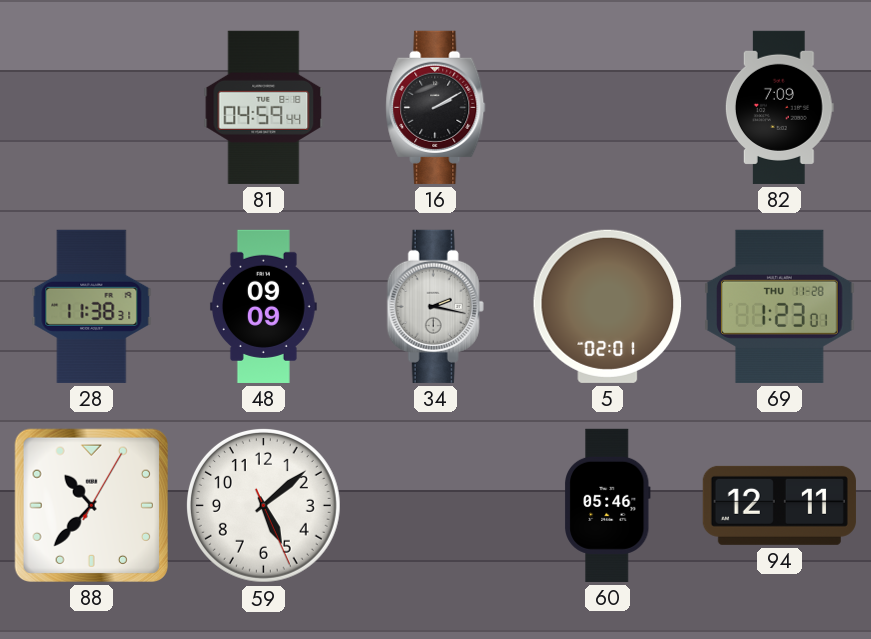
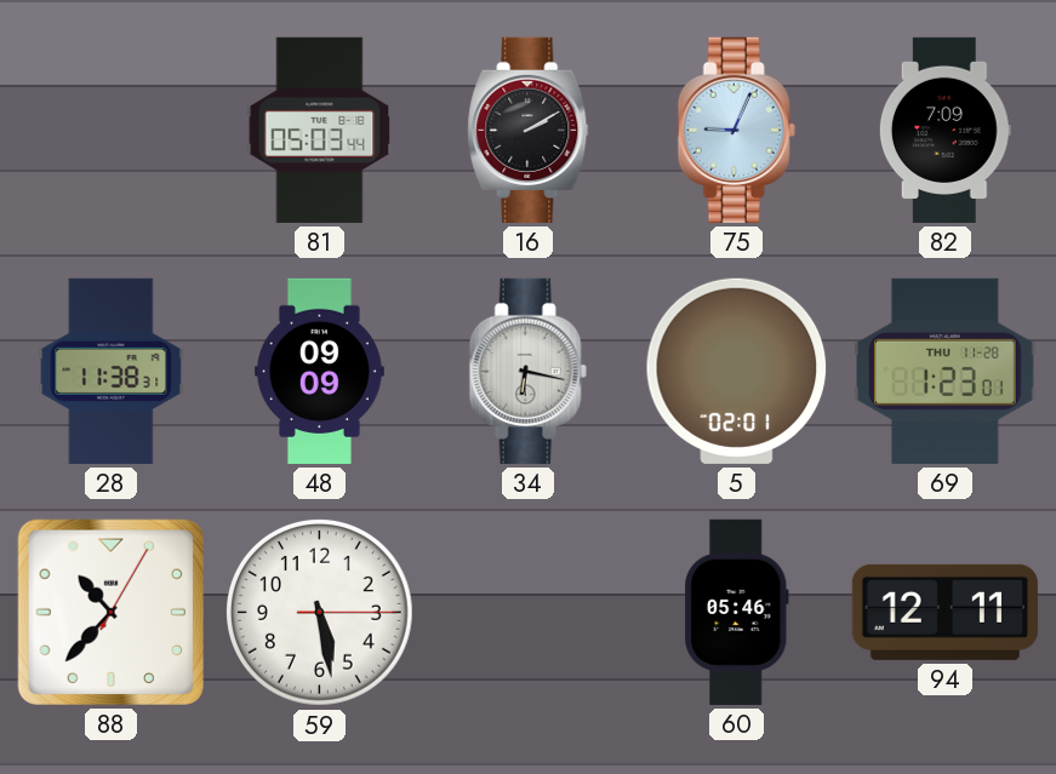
81: 04:59 -> 05:03 (320, 130)
75: none -> 9:04 (736, 130)
34: 2:17 -> 6:17 (527, 371)
59: 5:08 -> 5:28 (319, 612)
